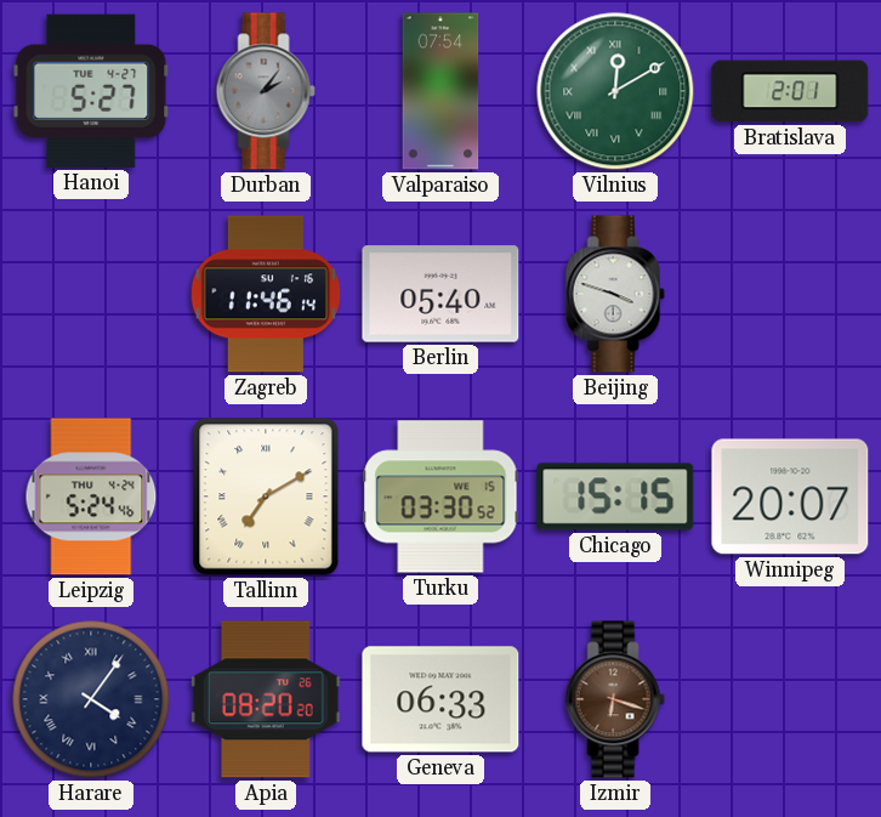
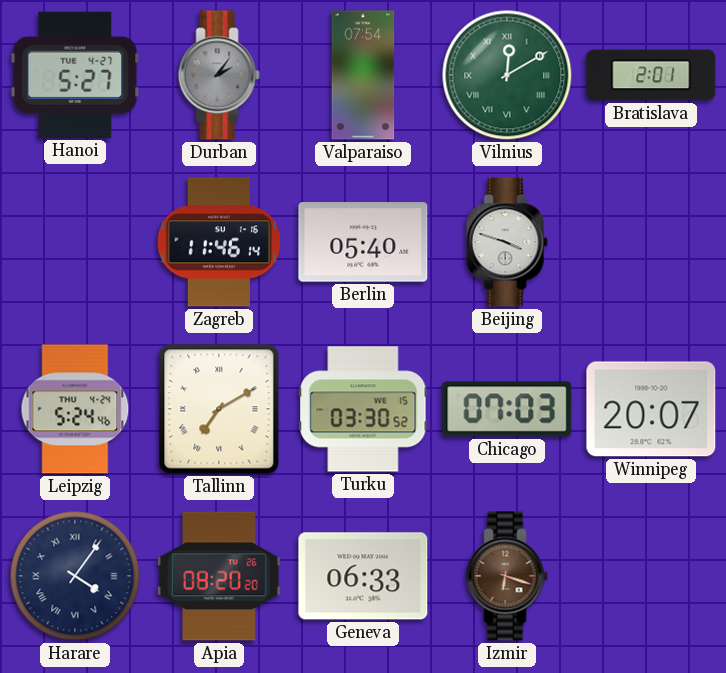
Chicago: 15:15 -> 07:03 (507, 409)
